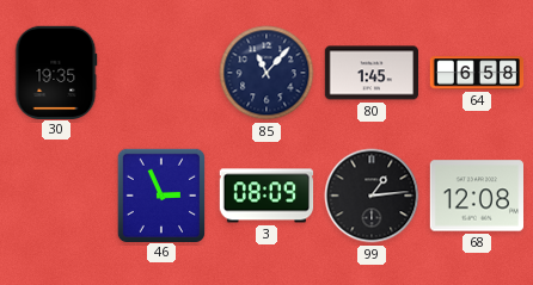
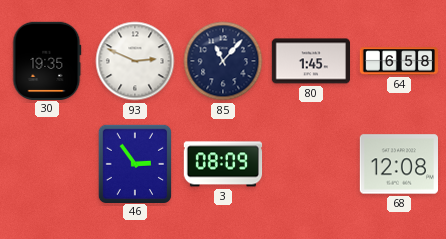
93: none -> 2:49 (135, 61)
46: 2:56 -> 2:54 (134, 163)
99: 1:14 -> none (372, 196)
